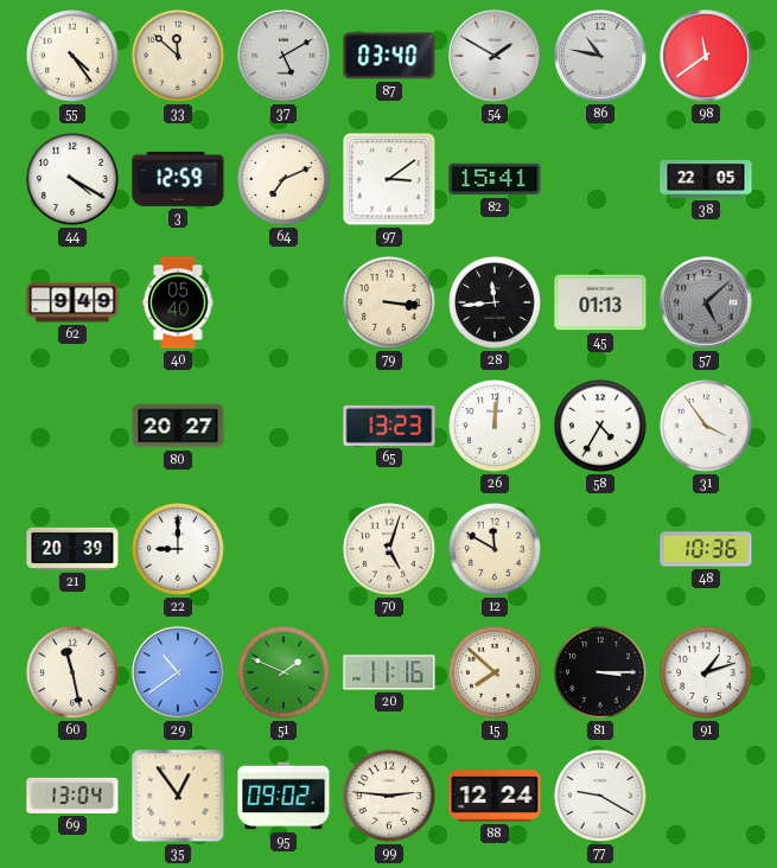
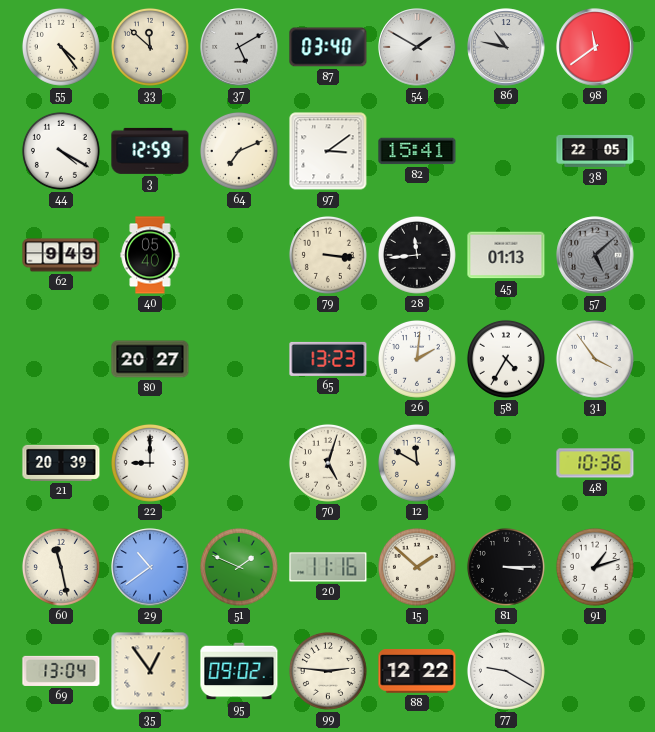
26: 12:01 -> 2:01 (417, 359)
15: 7:52 -> 1:52 (417, 567)
88: 12:24 -> 12:22 (417, 671)
